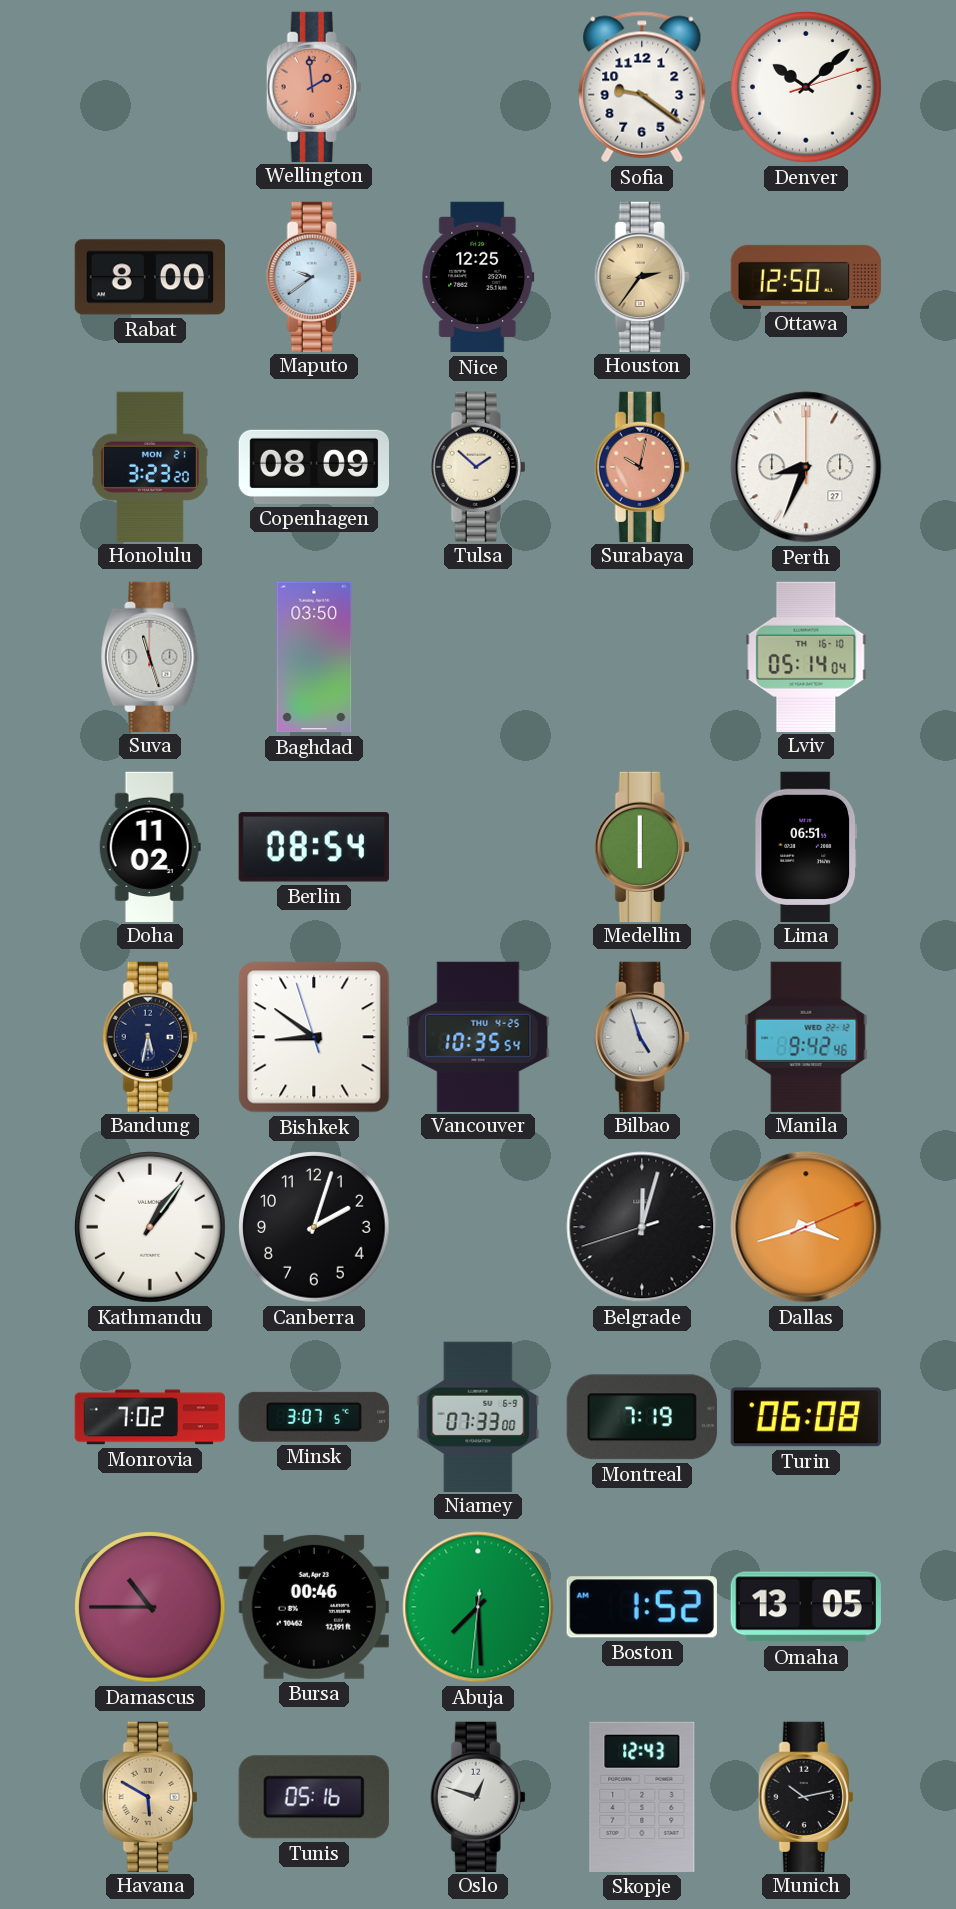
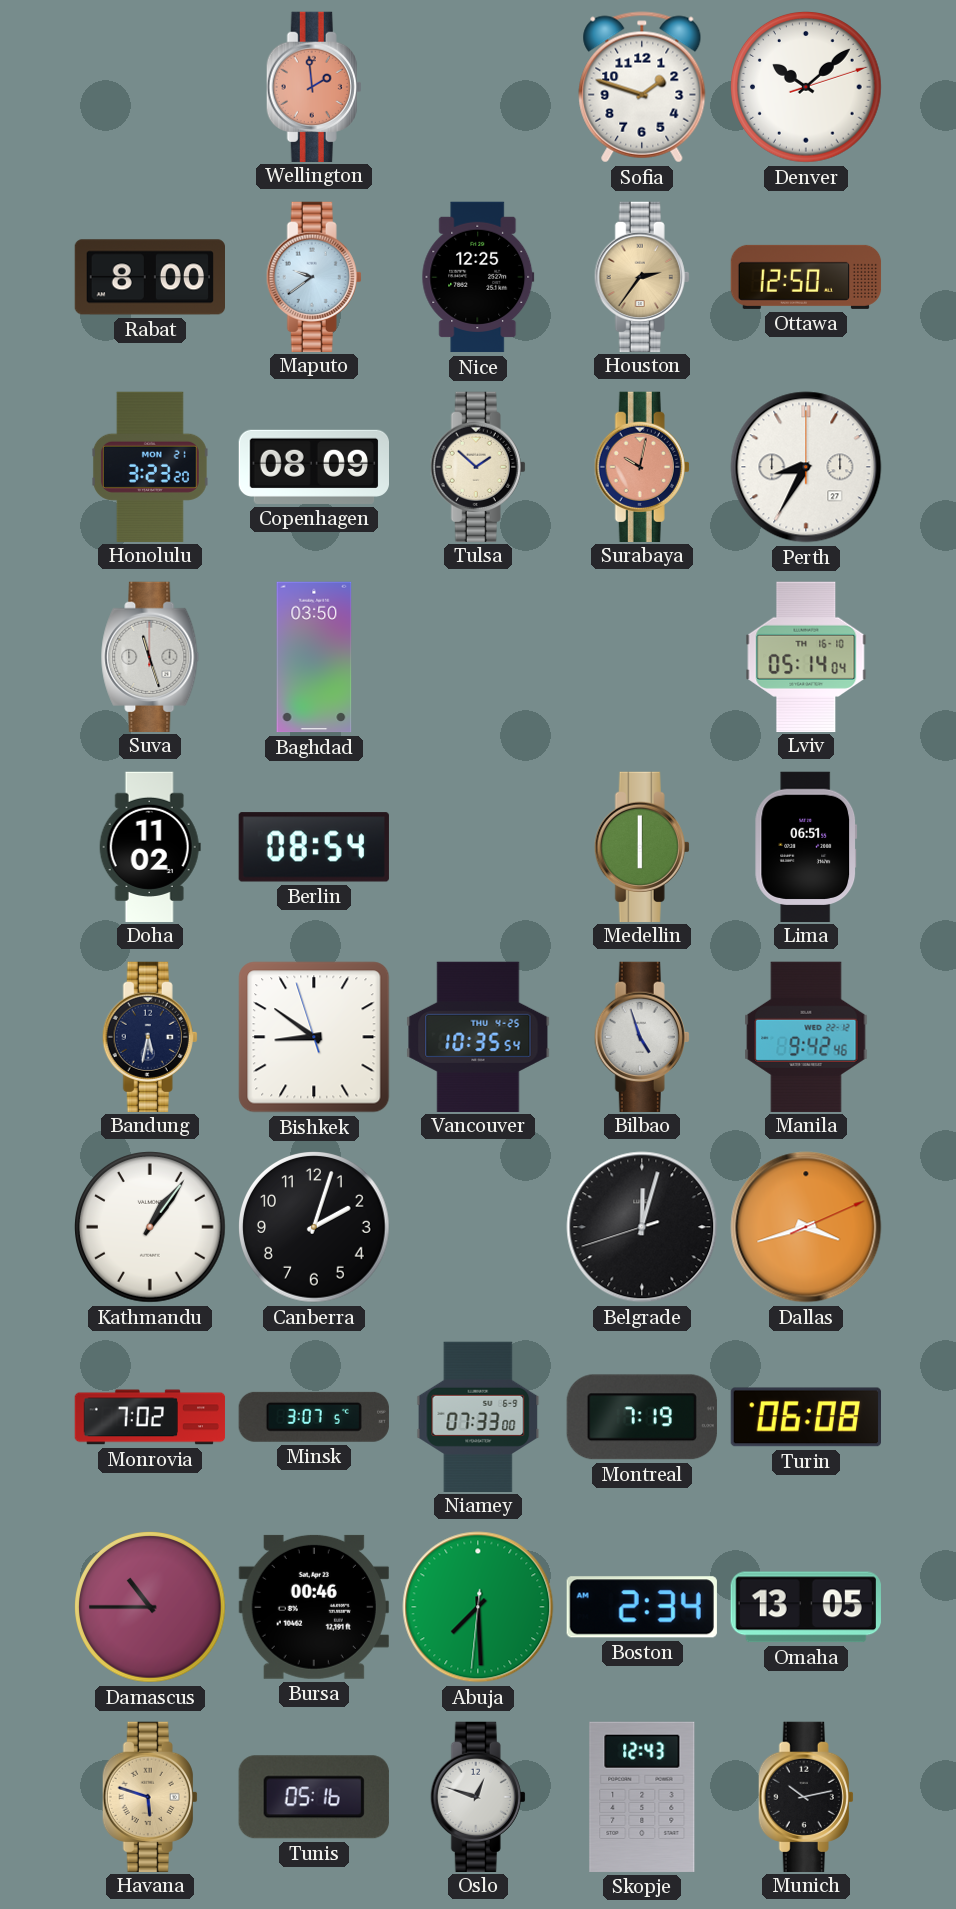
Sofia: 9:21 -> 1:48 (642, 87)
Perth: 8:34 -> 8:35 (806, 467)
Boston: 1:52 -> 2:34 (642, 1607)
Havana: 5:50 -> 5:48 (150, 1796)
